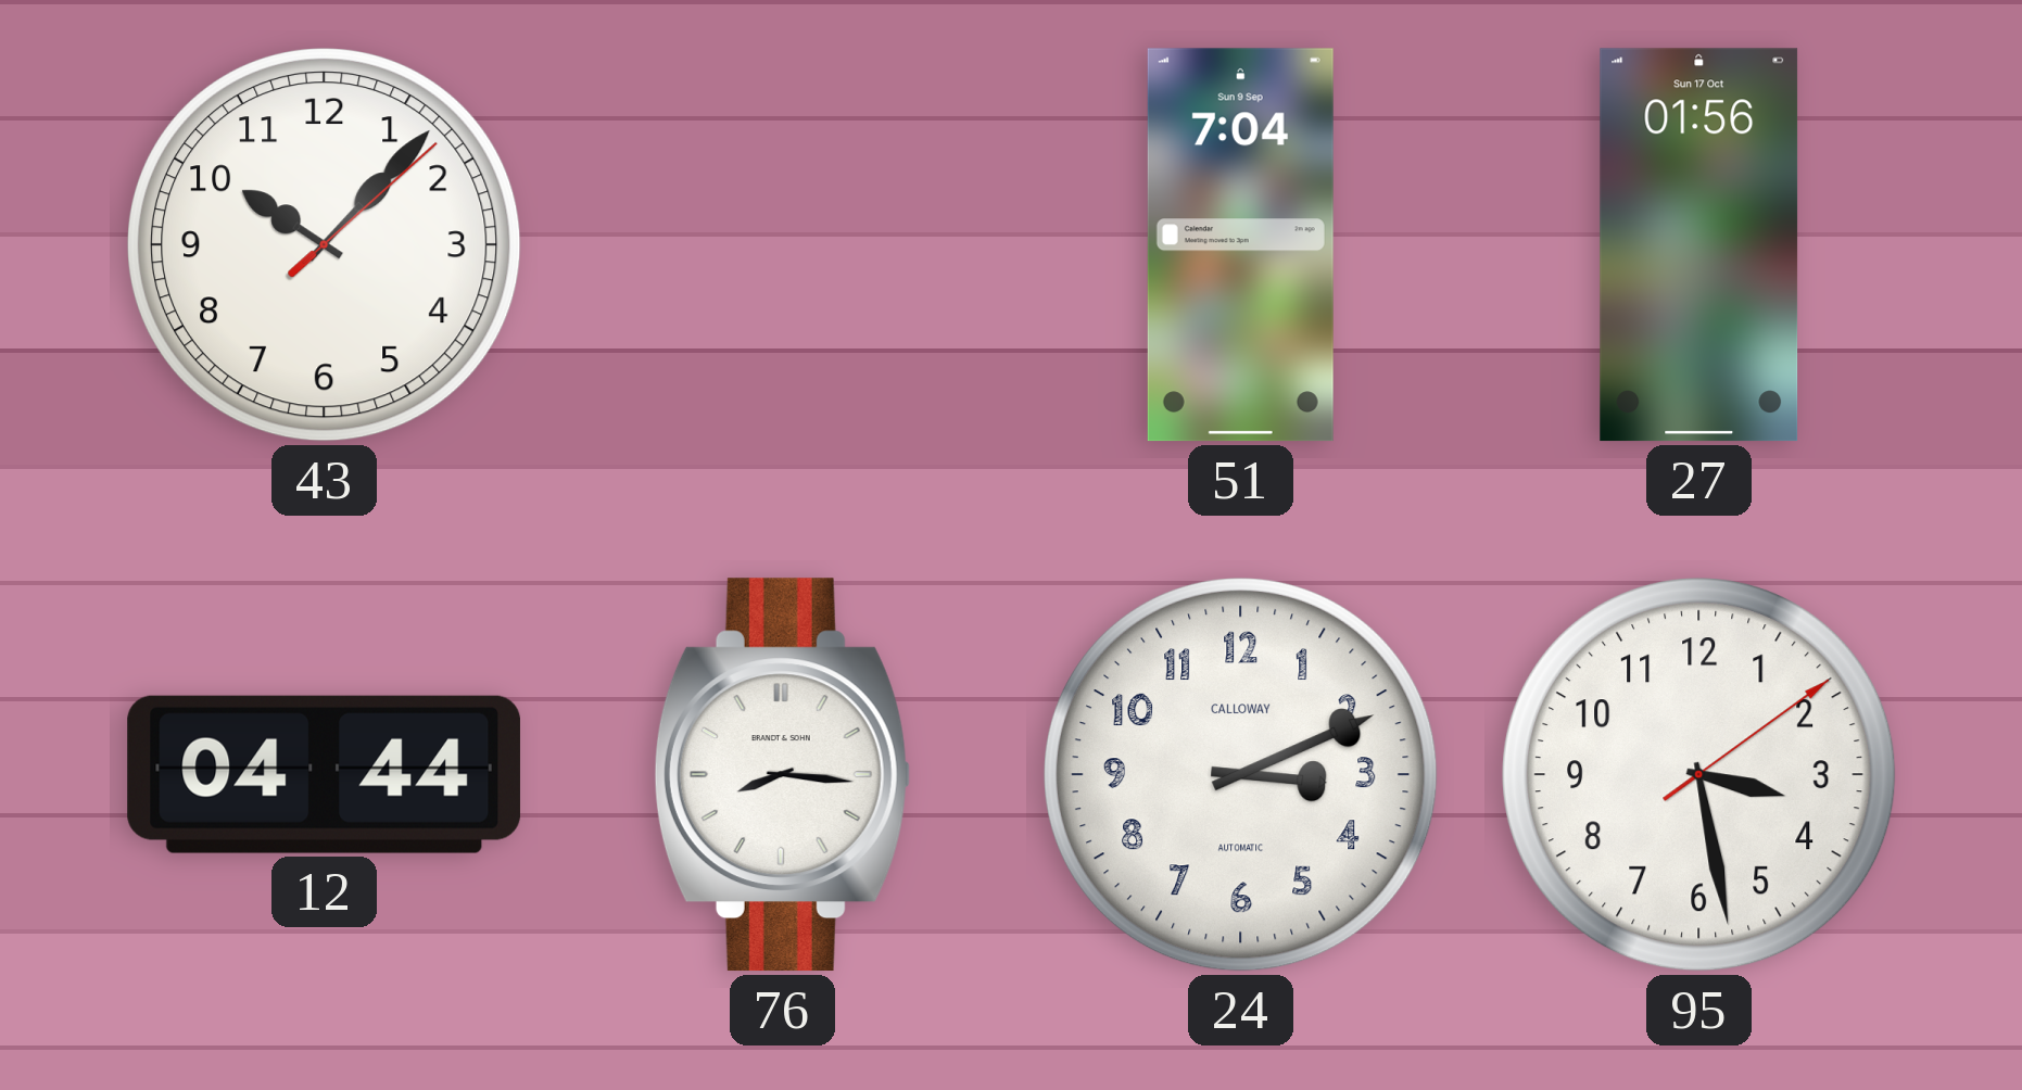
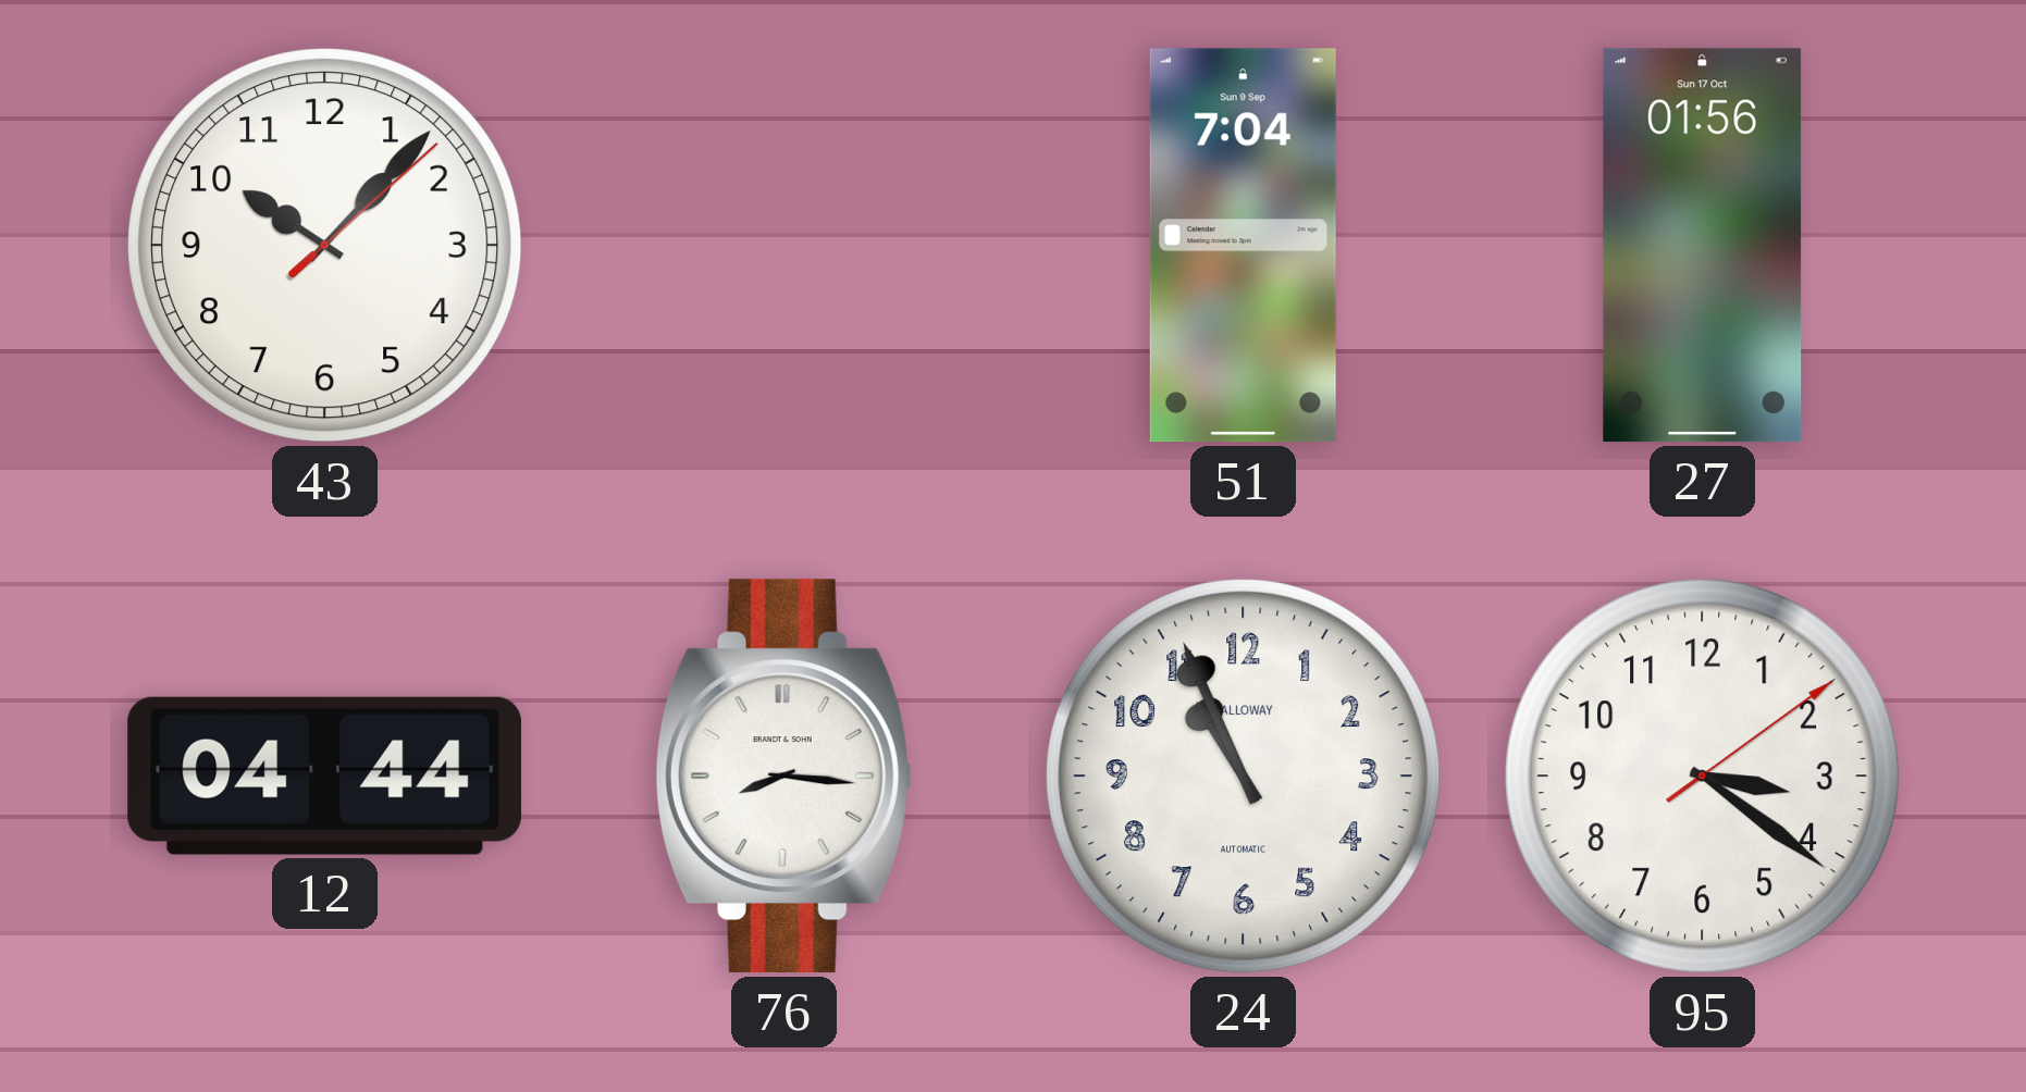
24: 3:11 -> 10:56 (1244, 777)
95: 3:28 -> 3:21 (1703, 777)
